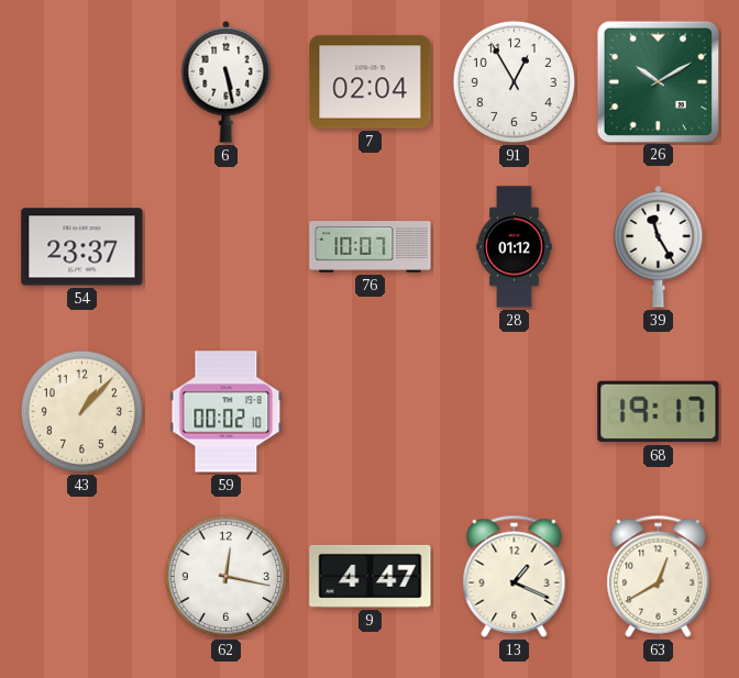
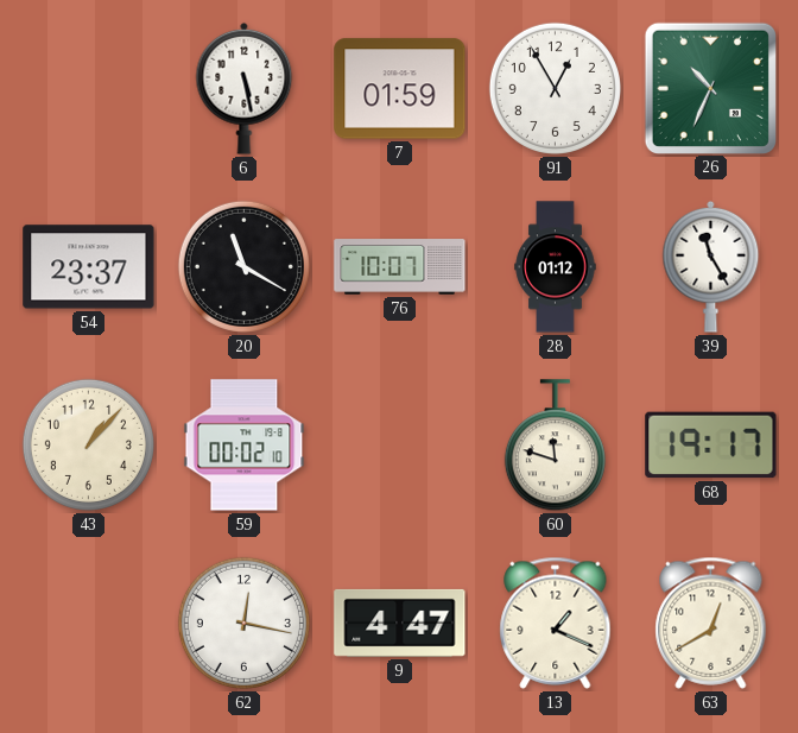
7: 02:04 -> 01:59 (400, 89)
26: 10:10 -> 10:34 (710, 88)
20: none -> 11:20 (243, 266)
60: none -> 11:48 (555, 446)
